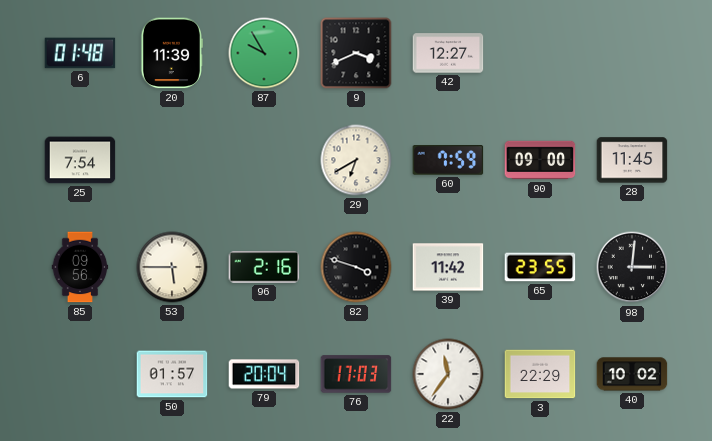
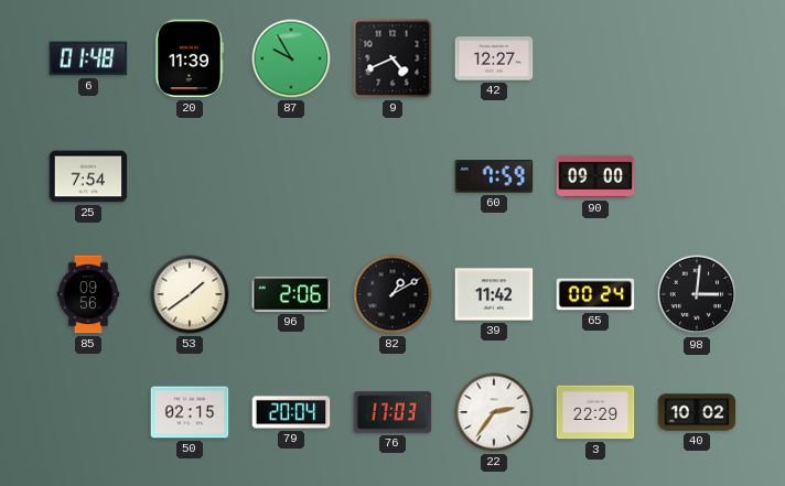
9: 3:41 -> 4:41 (392, 58)
29: 6:40 -> none (356, 160)
28: 11:45 -> none (632, 160)
53: 5:45 -> 1:39 (190, 294)
96: 2:16 -> 2:06 (291, 294)
82: 3:48 -> 1:10 (392, 294)
65: 23:55 -> 00:24 (595, 294)
50: 01:57 -> 02:15 (190, 412)
22: 11:36 -> 2:36 (494, 412)
